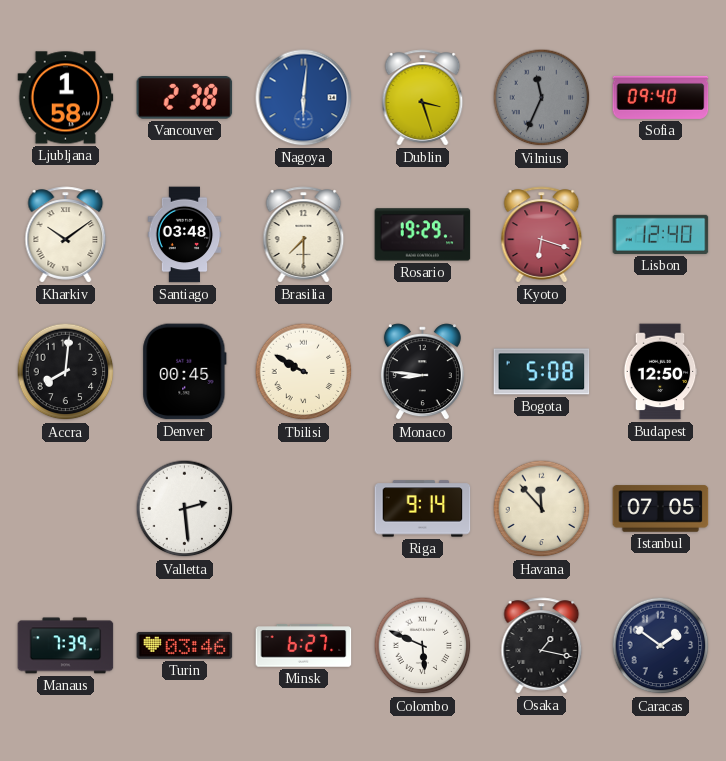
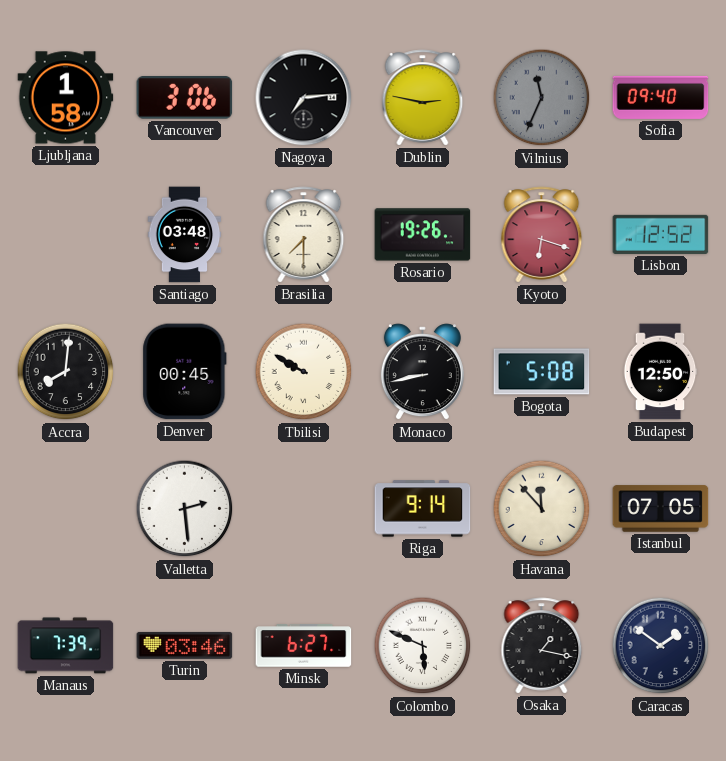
Vancouver: 2:38 -> 3:06 (185, 98)
Nagoya: 6:01 -> 7:14 (304, 98)
Nagoya dial: blue -> black (304, 98)
Dublin: 3:27 -> 2:47 (423, 98)
Kharkiv: 10:09 -> none (66, 235)
Rosario: 19:29 -> 19:26 (423, 235)
Lisbon: 12:40 -> 12:52 (661, 234)
Monaco: 8:46 -> 8:43 (422, 372)
